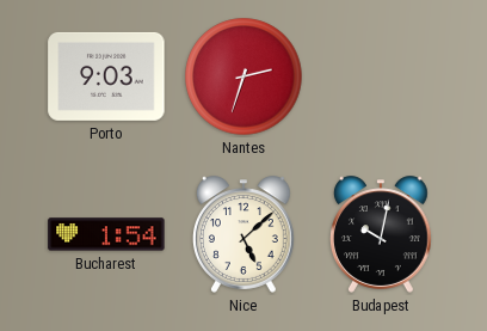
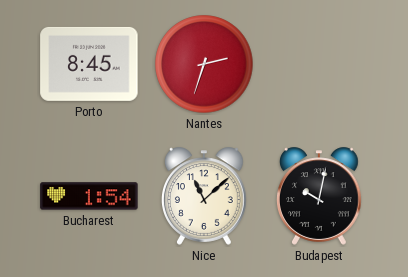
Porto: 9:03 -> 8:45 (89, 64)
Nice: 5:08 -> 11:08 (204, 196)
